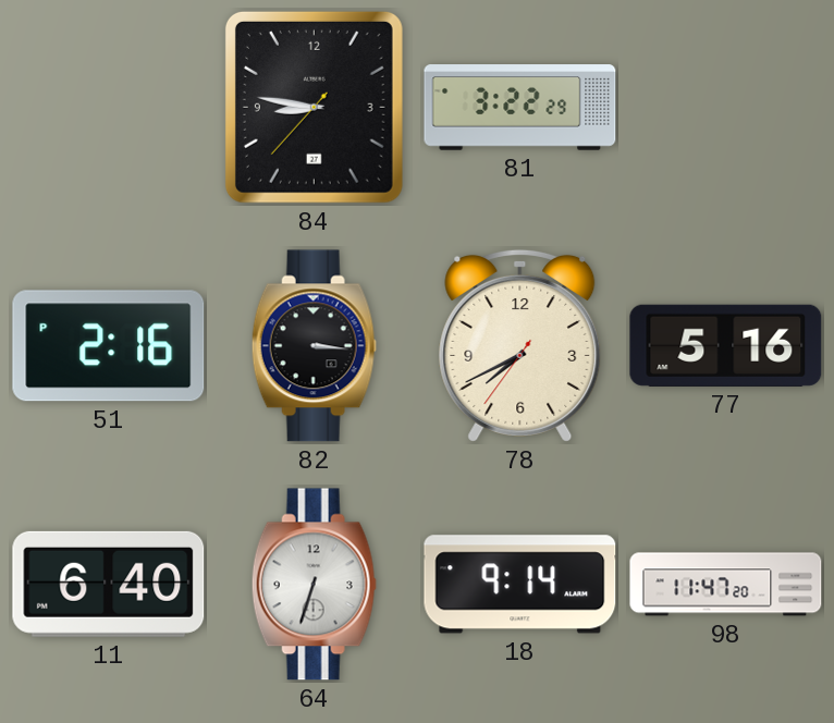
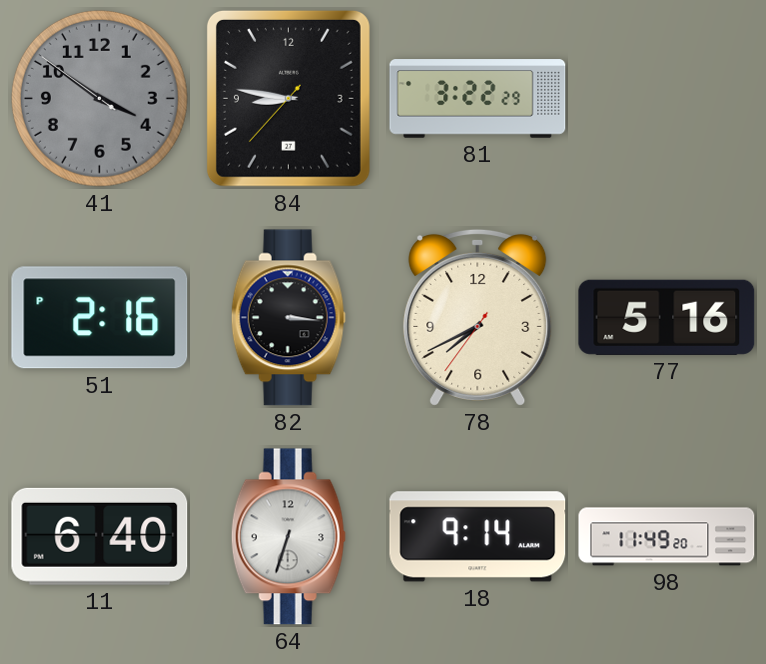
41: none -> 3:50 (99, 98)
98: 11:47 -> 11:49 (667, 537)
